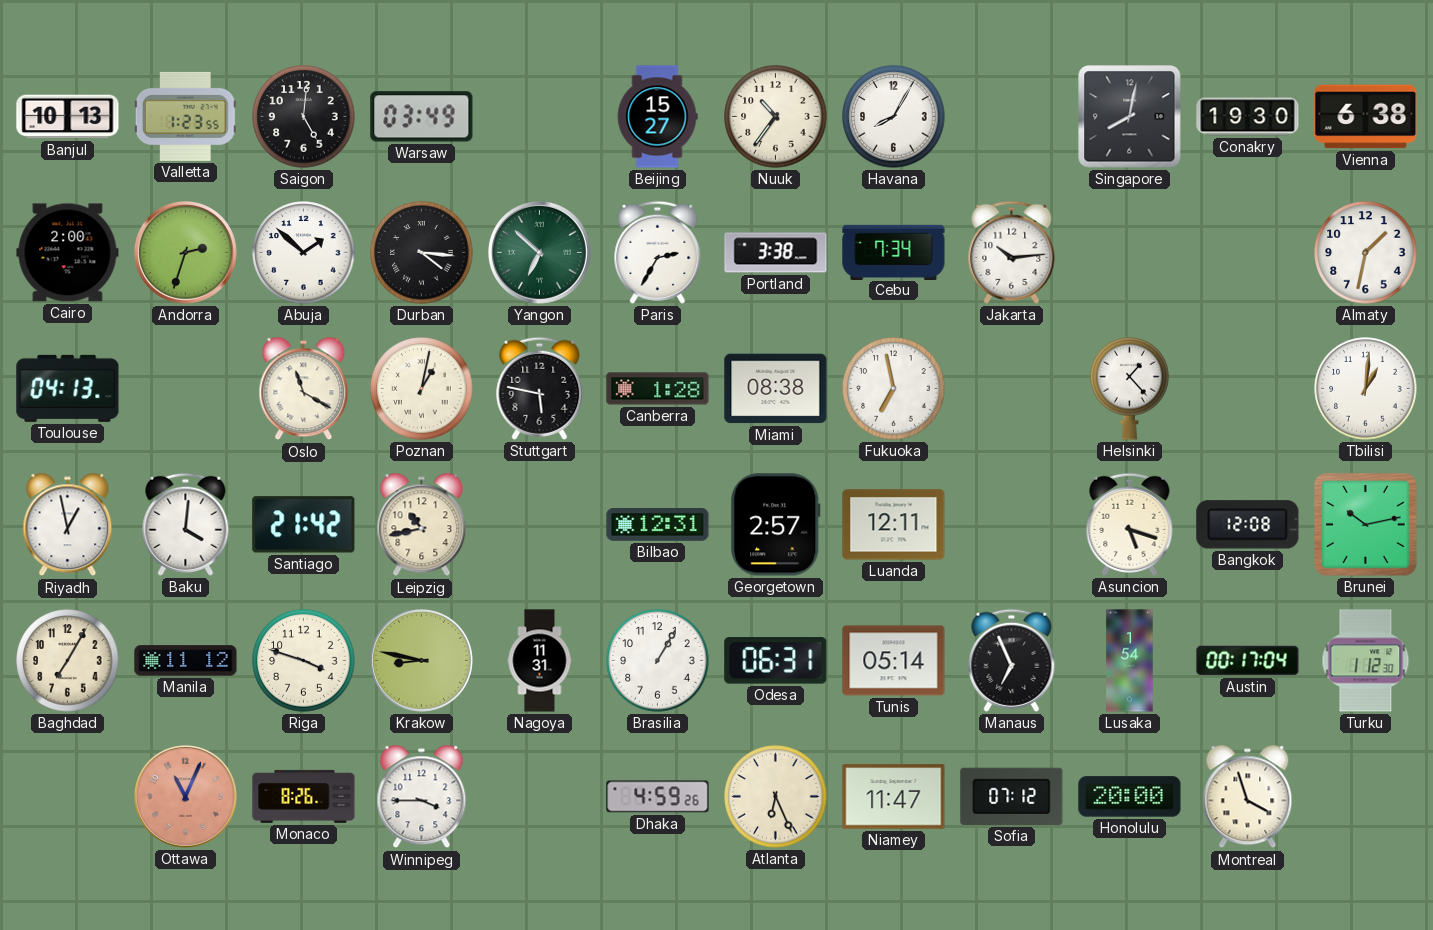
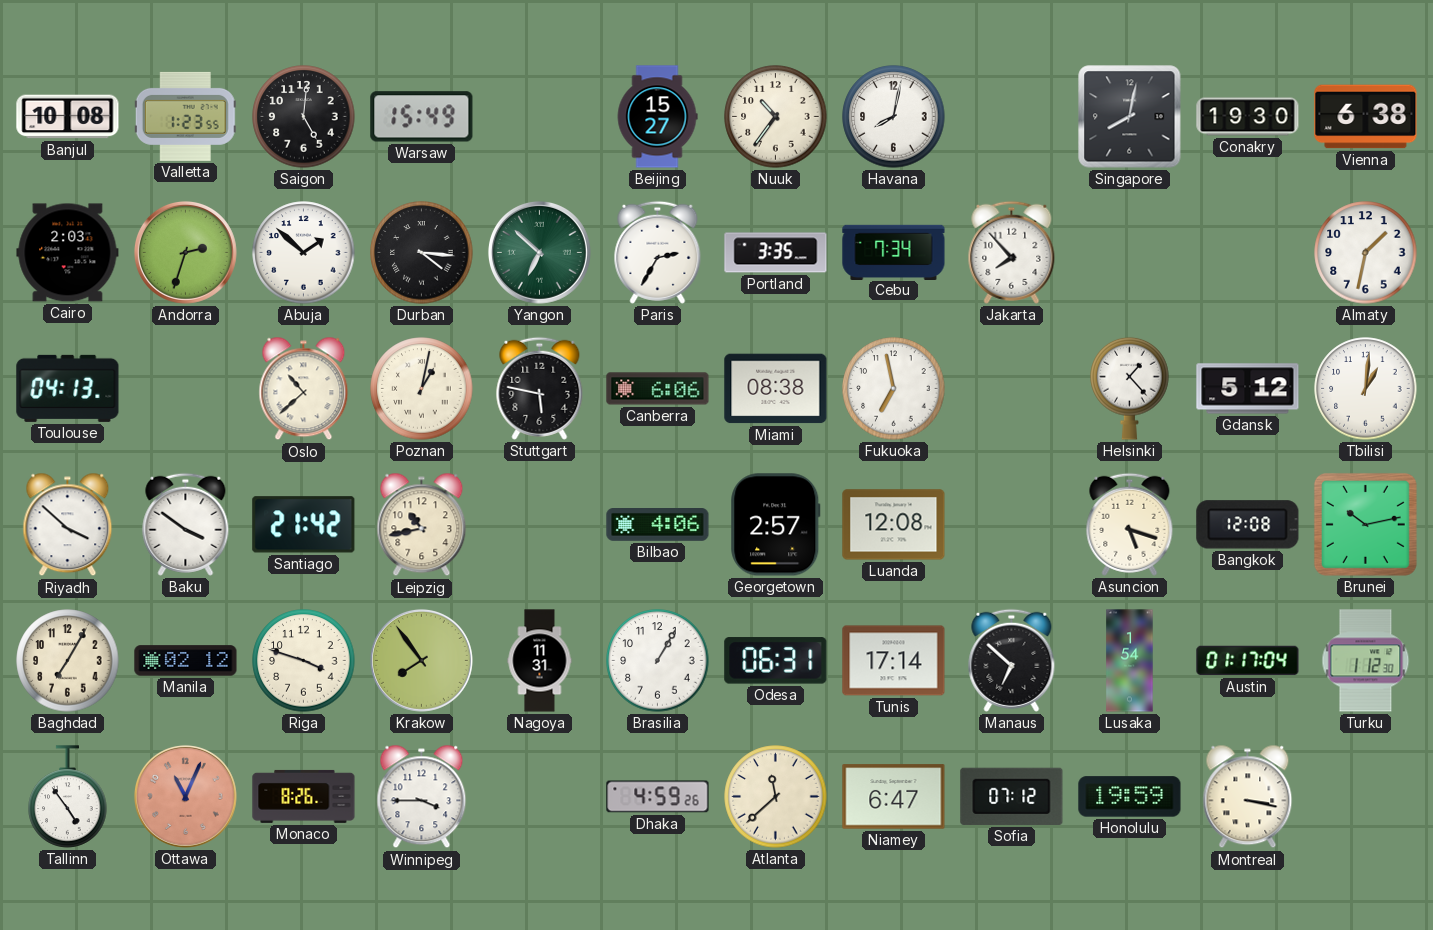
Banjul: 10:13 -> 10:08 (68, 117)
Warsaw: 03:49 -> 15:49 (422, 117)
Havana: 8:05 -> 8:02 (894, 117)
Cairo: 2:00 -> 2:03 (68, 253)
Portland: 3:38 -> 3:35 (776, 253)
Jakarta: 10:14 -> 7:53 (1012, 252)
Oslo: 11:20 -> 10:38 (304, 389)
Canberra: 1:28 -> 6:06 (658, 389)
Gdansk: none -> 5:12 (1248, 389)
Riyadh: 12:58 -> 3:52 (68, 525)
Baku: 4:01 -> 3:51 (186, 524)
Bilbao: 12:31 -> 4:06 (658, 525)
Luanda: 12:11 -> 12:08 (894, 525)
Manila: 11:12 -> 02:12 (186, 661)
Krakow: 8:47 -> 7:54 (421, 660)
Tunis: 05:14 -> 17:14 (894, 661)
Manaus: 6:56 -> 6:52 (1012, 660)
Austin: 00:17 -> 01:17 (1248, 661)
Tallinn: none -> 4:54 (68, 797)
Atlanta: 6:26 -> 11:38 (776, 797)
Niamey: 11:47 -> 6:47 (894, 797)
Honolulu: 20:00 -> 19:59 (1130, 797)
Montreal: 3:57 -> 3:17 (1248, 797)
